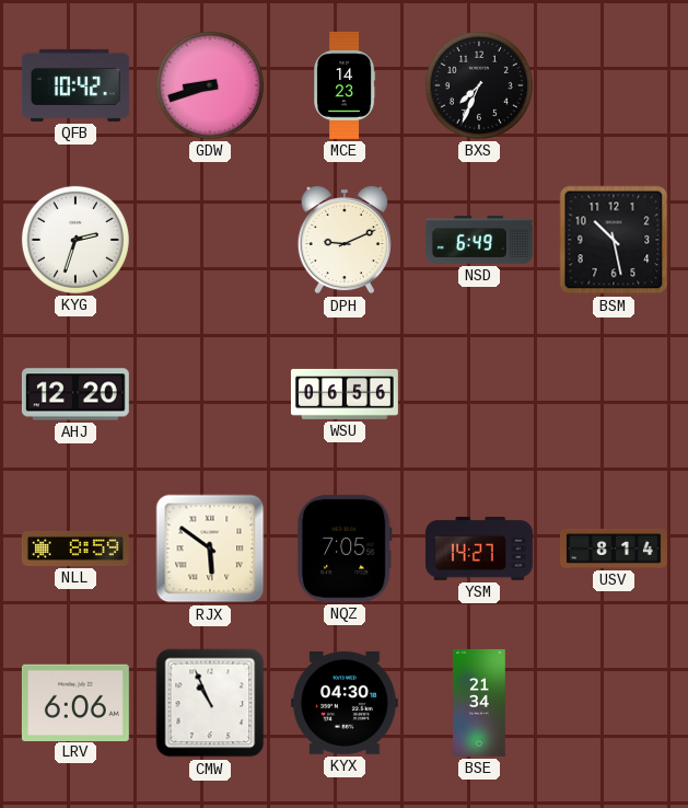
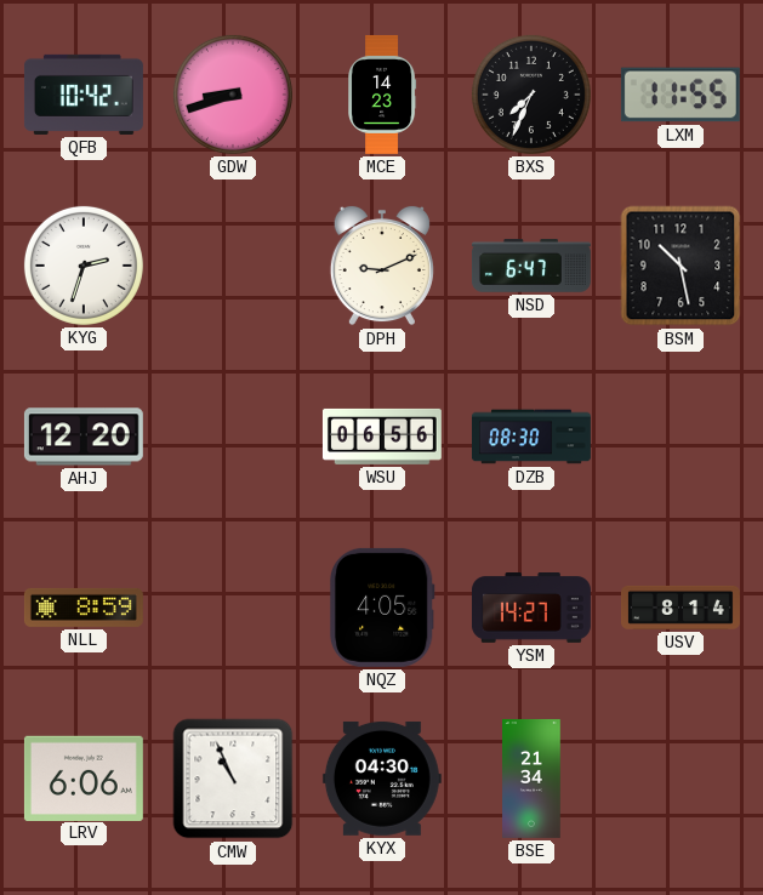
LXM: none -> 11:55 (681, 95)
NSD: 6:49 -> 6:47 (531, 266)
DZB: none -> 08:30 (531, 437)
RJX: 5:51 -> none (210, 549)
NQZ: 7:05 -> 4:05 (382, 608)
